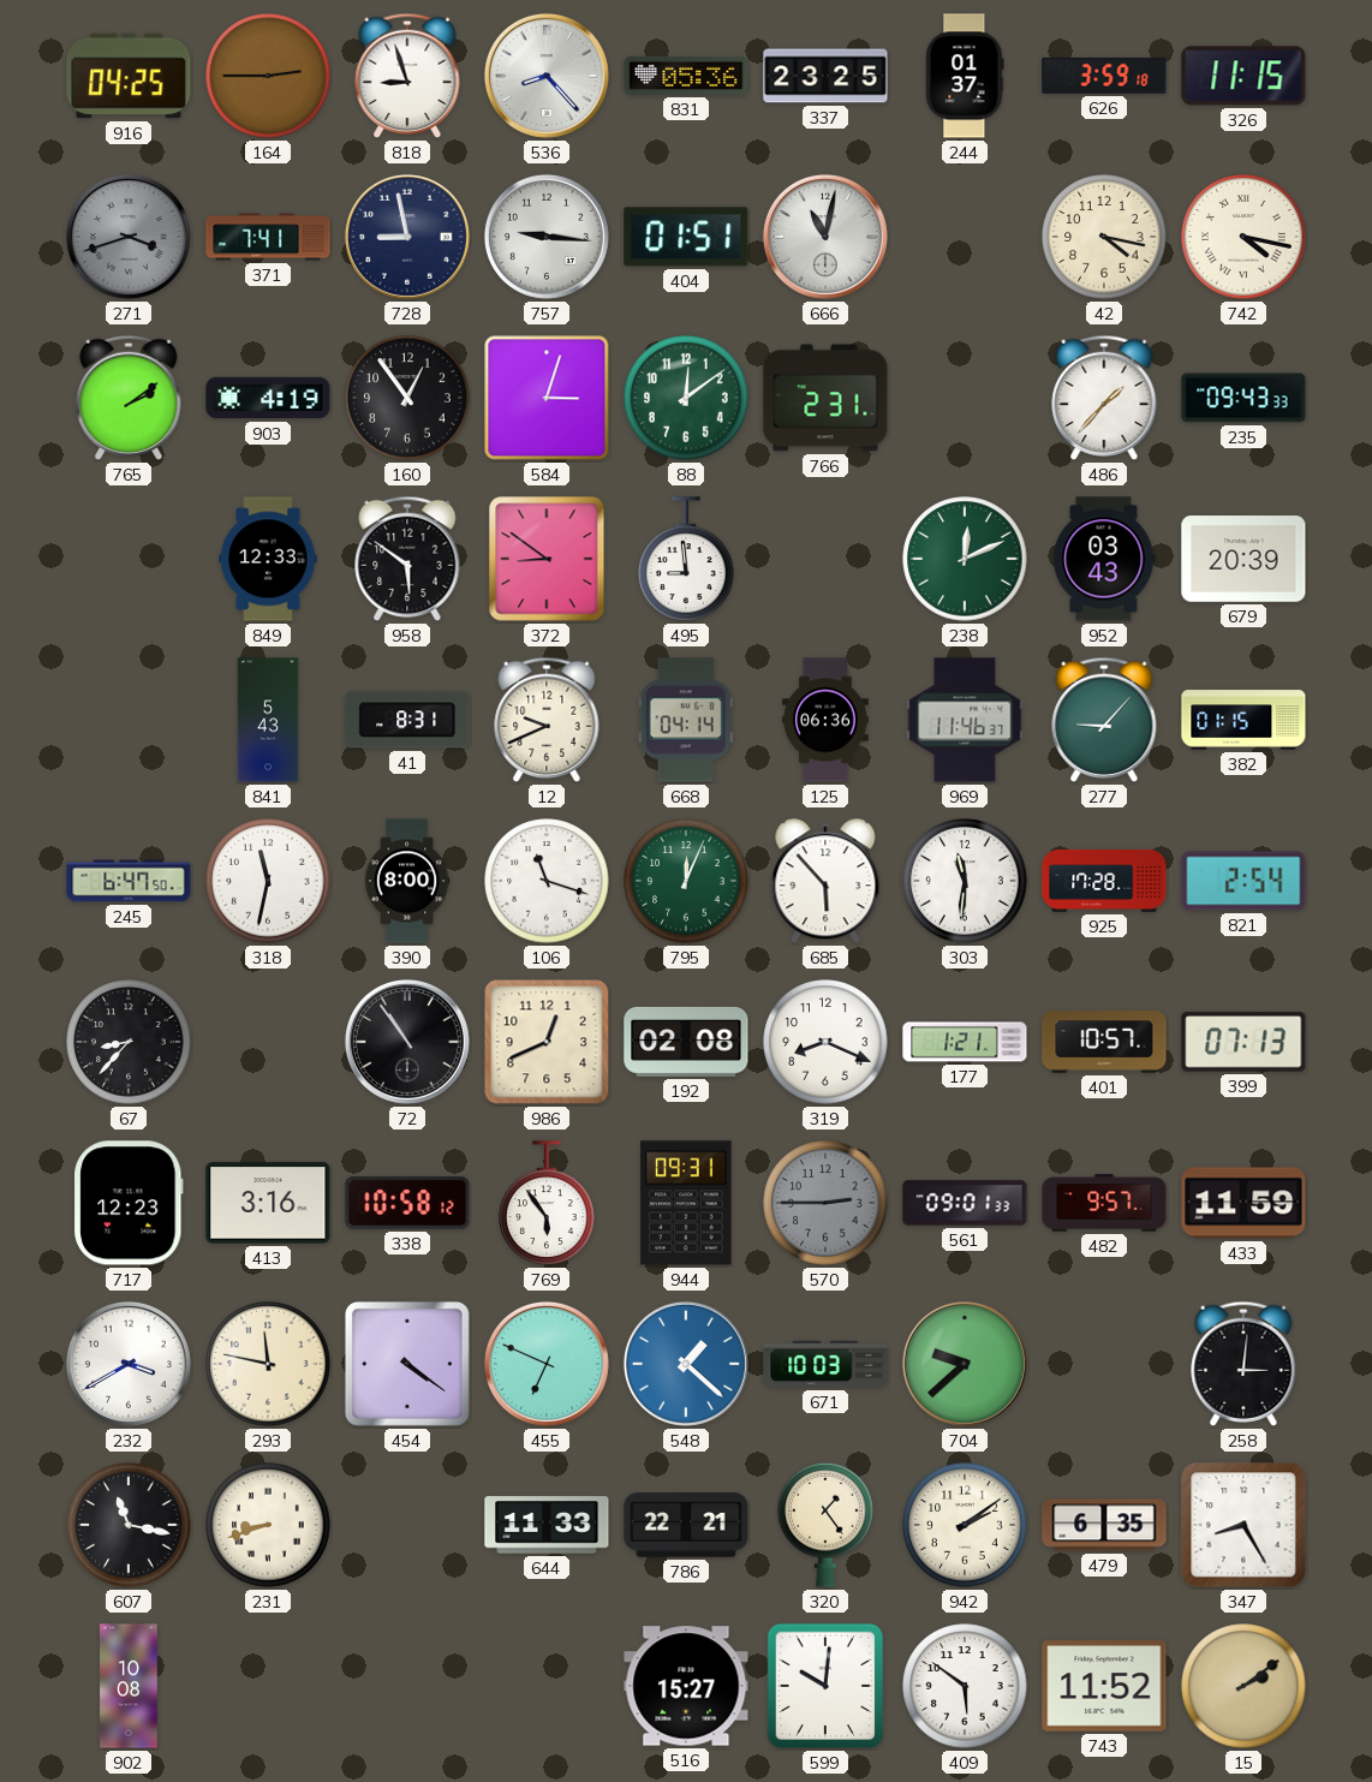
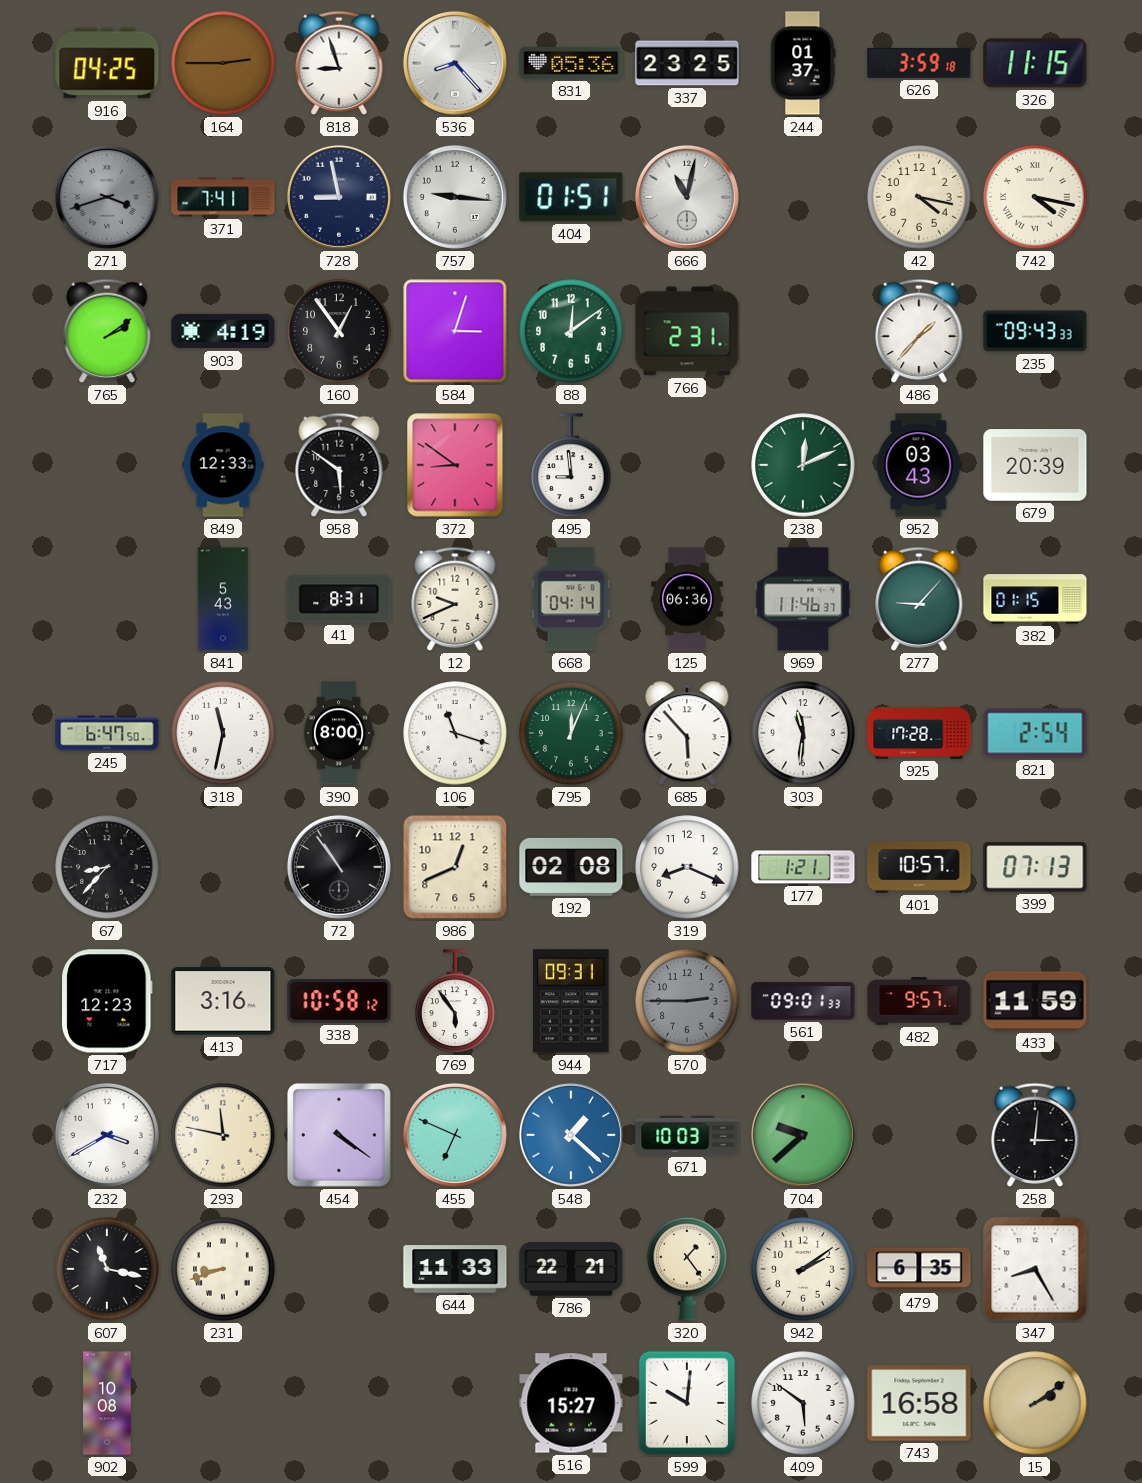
743: 11:52 -> 16:58 (919, 1403)
